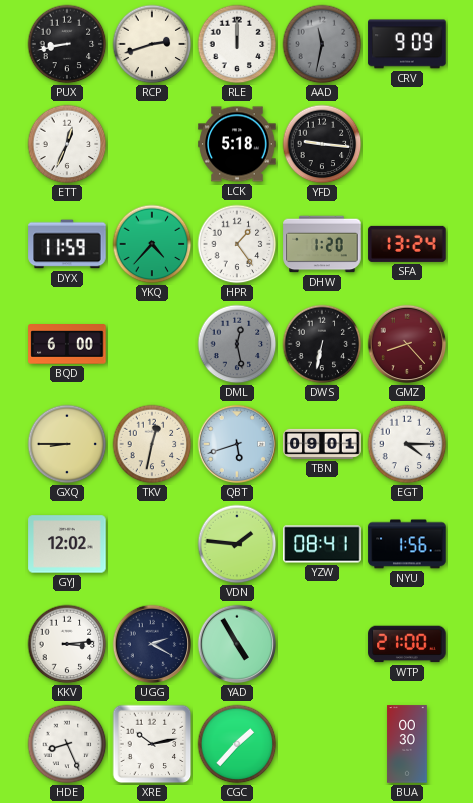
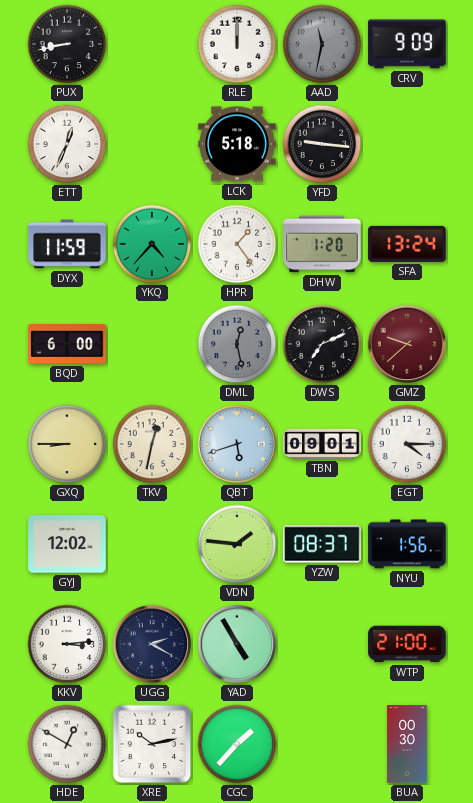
RCP: 2:42 -> none (152, 44)
DWS: 6:32 -> 7:11 (322, 344)
GMZ: 8:23 -> 9:38 (407, 344)
YZW: 08:41 -> 08:37 (322, 544)
HDE: 8:26 -> 12:50 (67, 744)
